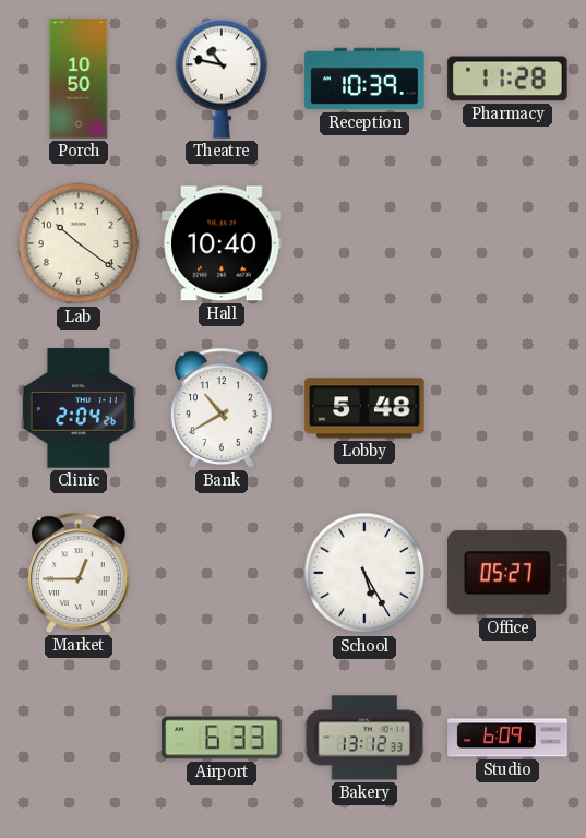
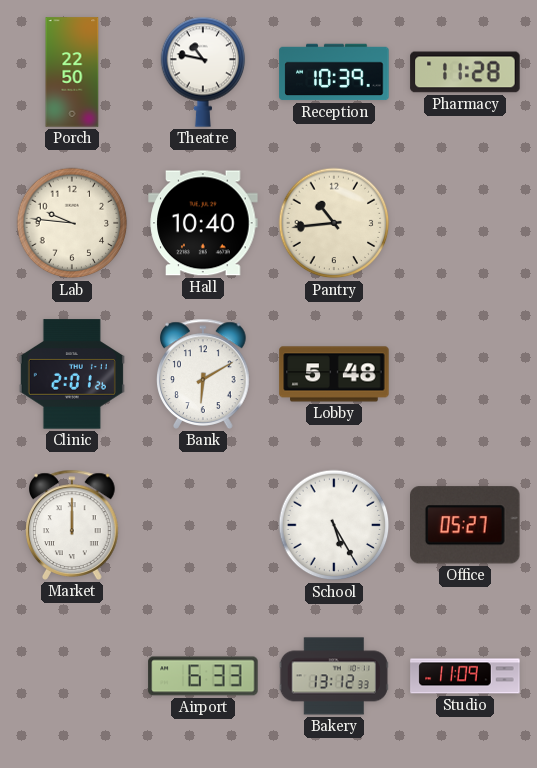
Porch: 10:50 -> 22:50 (72, 72)
Lab: 10:21 -> 9:46 (72, 223)
Pantry: none -> 10:44 (334, 223)
Clinic: 2:04 -> 2:01 (72, 374)
Bank: 10:40 -> 6:10 (204, 374)
Market: 12:45 -> 12:00 (73, 525)
Studio: 6:09 -> 11:09 (465, 676)
